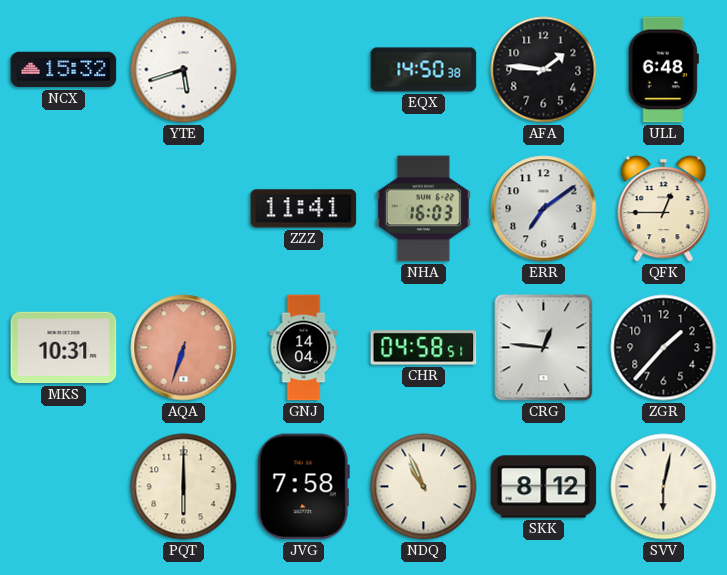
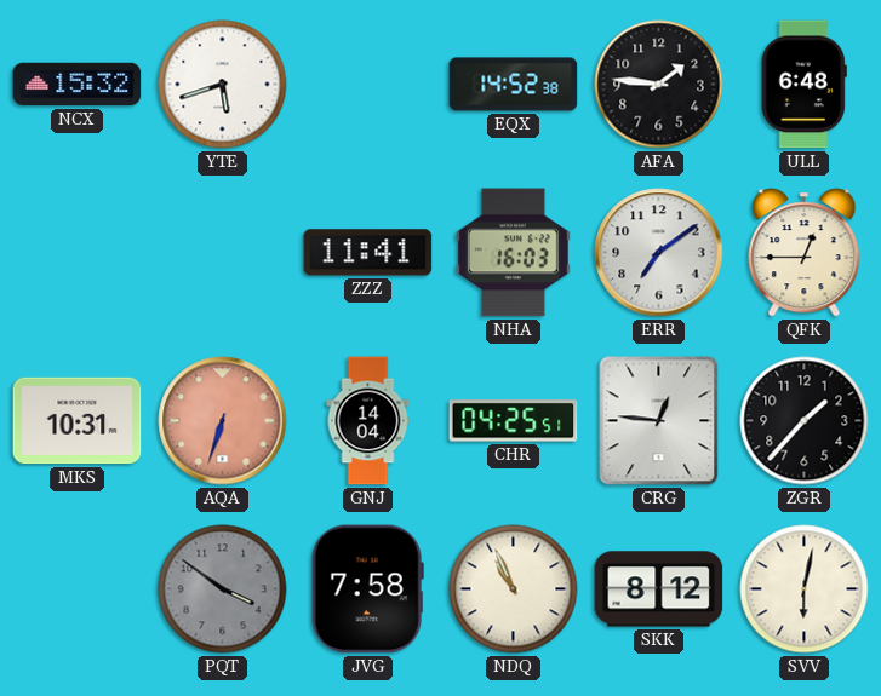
EQX: 14:50 -> 14:52 (514, 85)
CHR: 04:58 -> 04:25 (514, 421)
PQT: 6:00 -> 3:51 (223, 589)
PQT dial: cream -> grey (223, 589)
